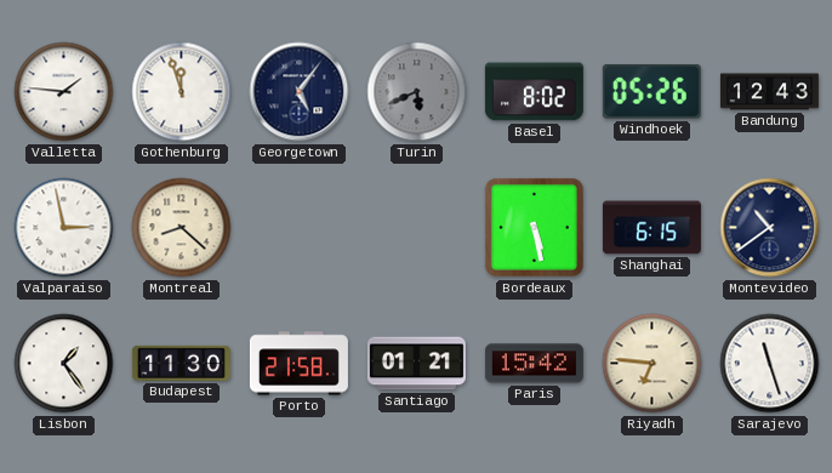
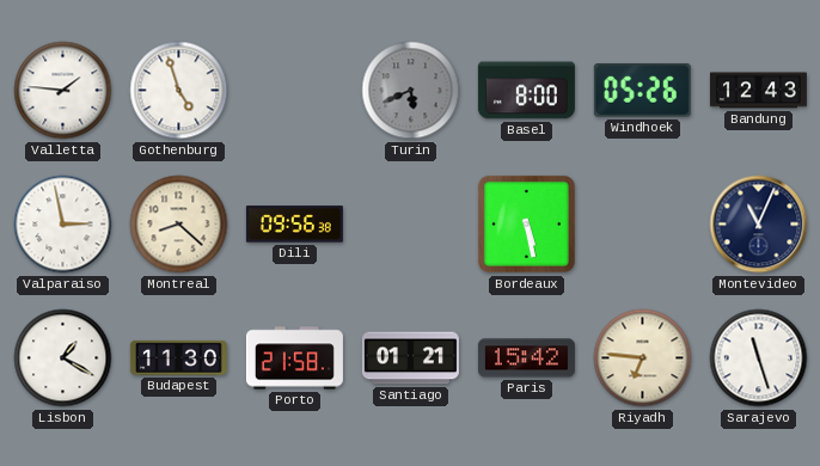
Gothenburg: 11:57 -> 4:57 (179, 91)
Georgetown: 5:06 -> none (300, 92)
Basel: 8:02 -> 8:00 (526, 91)
Dili: none -> 09:56 (294, 225)
Shanghai: 6:15 -> none (651, 228)
Montevideo: 10:39 -> 11:04 (759, 225)
Lisbon: 1:24 -> 1:20 (63, 358)
